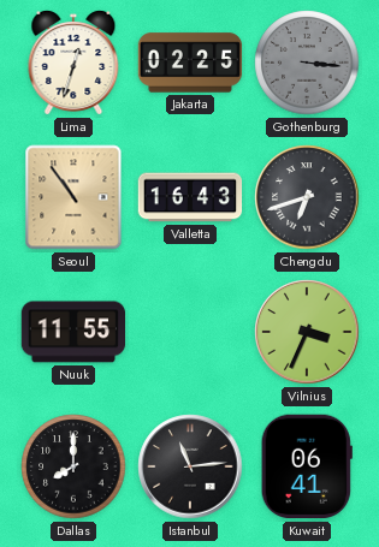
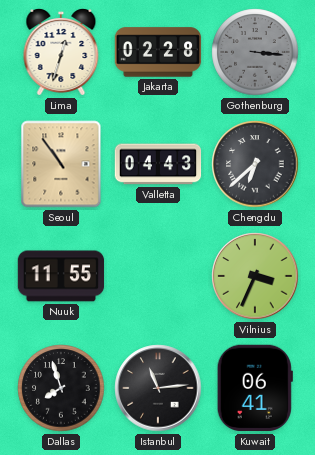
Jakarta: 02:25 -> 02:28 (158, 52)
Valletta: 16:43 -> 04:43 (158, 164)
Chengdu: 6:42 -> 6:38 (255, 164)
Dallas: 8:00 -> 7:57 (61, 388)
